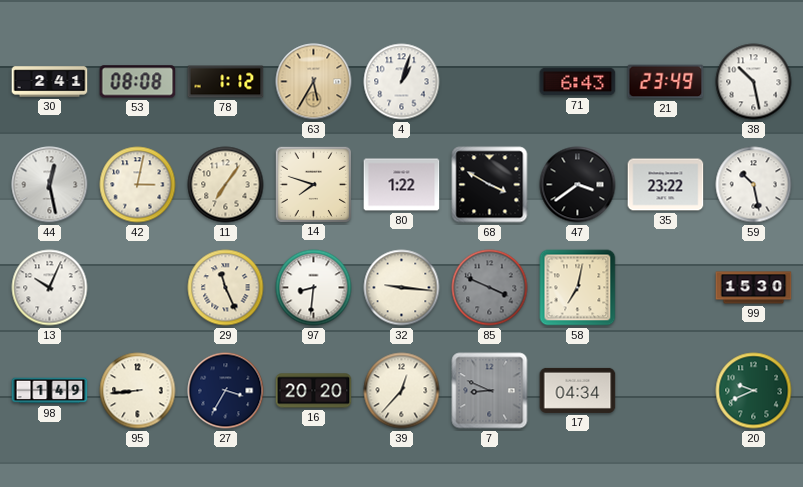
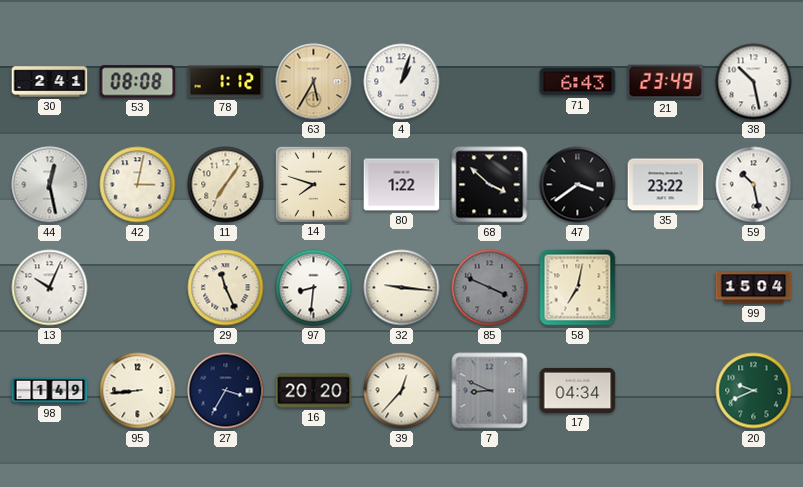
68: 3:50 -> 3:52 (490, 185)
99: 15:30 -> 15:04 (754, 288)
